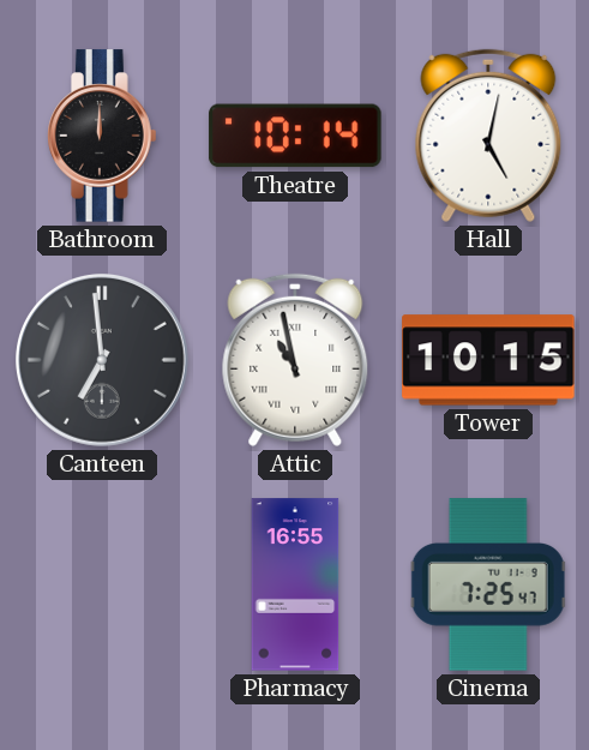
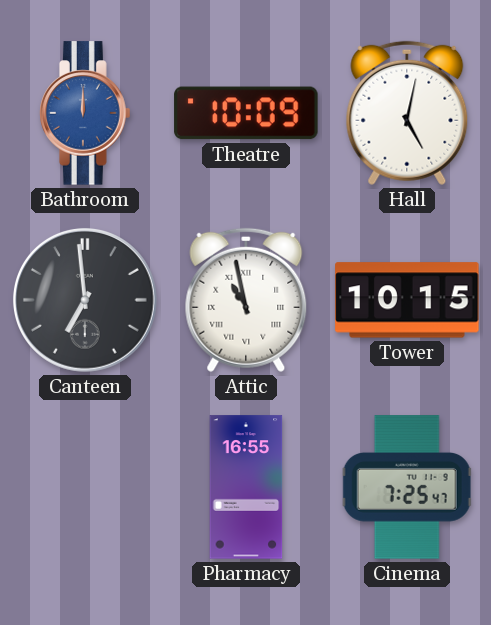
Bathroom dial: black -> blue (85, 113)
Theatre: 10:14 -> 10:09 (246, 113)
